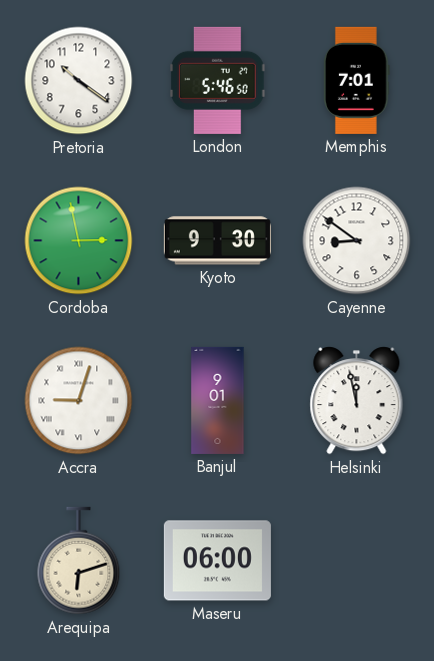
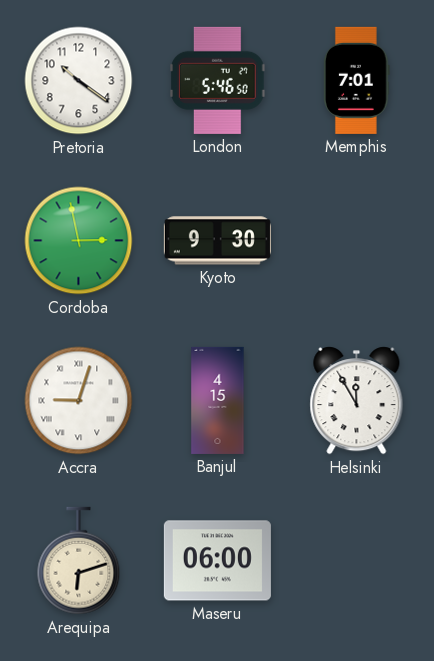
Cayenne: 8:51 -> none (357, 241)
Banjul: 9:01 -> 4:15 (218, 400)
Helsinki: 11:58 -> 11:55 (357, 401)
